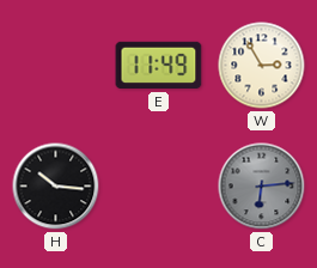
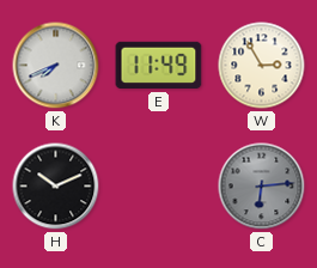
K: none -> 7:41 (56, 66)
H: 10:16 -> 10:11 (56, 187)
